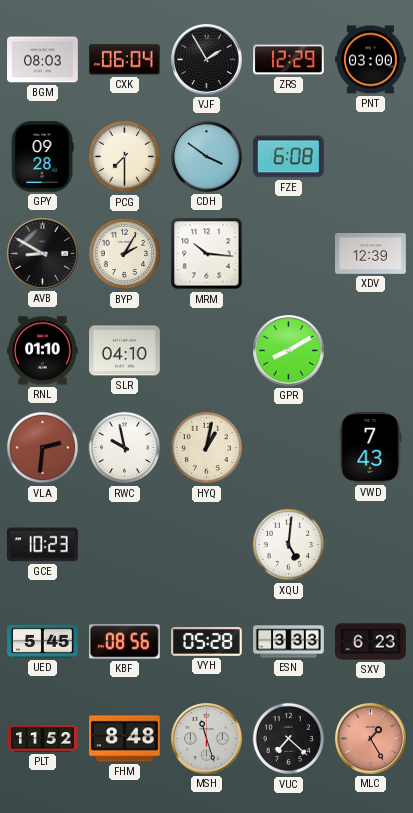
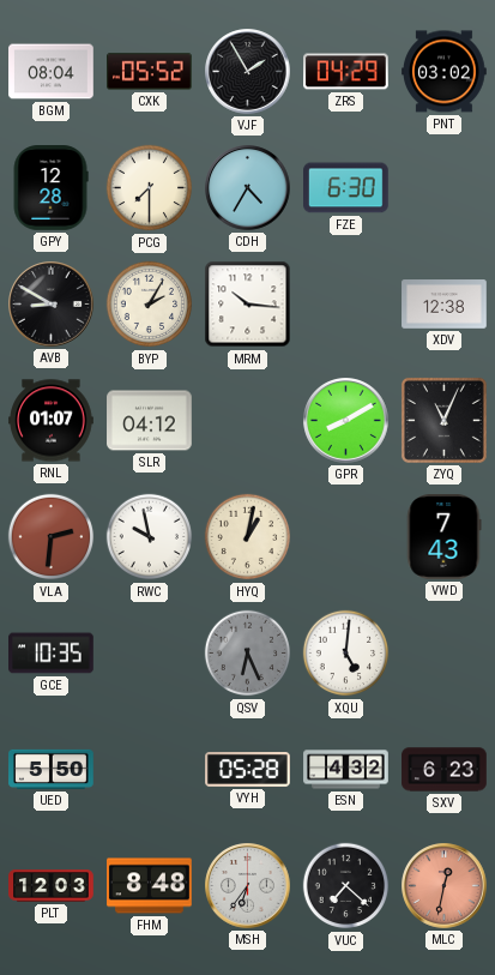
BGM: 08:03 -> 08:04 (52, 72)
CXK: 06:04 -> 05:52 (150, 72)
ZRS: 12:29 -> 04:29 (346, 72)
PNT: 03:00 -> 03:02 (445, 72)
GPY: 09:28 -> 12:28 (50, 188)
CDH: 3:51 -> 4:35 (248, 188)
FZE: 6:08 -> 6:30 (346, 188)
XDV: 12:39 -> 12:38 (445, 305)
RNL: 01:10 -> 01:07 (52, 421)
SLR: 04:10 -> 04:12 (150, 421)
ZYQ: none -> 11:04 (443, 420)
GCE: 10:23 -> 10:35 (52, 654)
QSV: none -> 6:26 (248, 654)
UED: 5:45 -> 5:50 (52, 769)
KBF: 08:56 -> none (124, 642)
ESN: 3:33 -> 4:32 (346, 770)
PLT: 11:52 -> 12:03 (52, 886)
MSH: 11:27 -> 6:36 (248, 886)
MLC: 1:25 -> 12:32 (445, 886)
